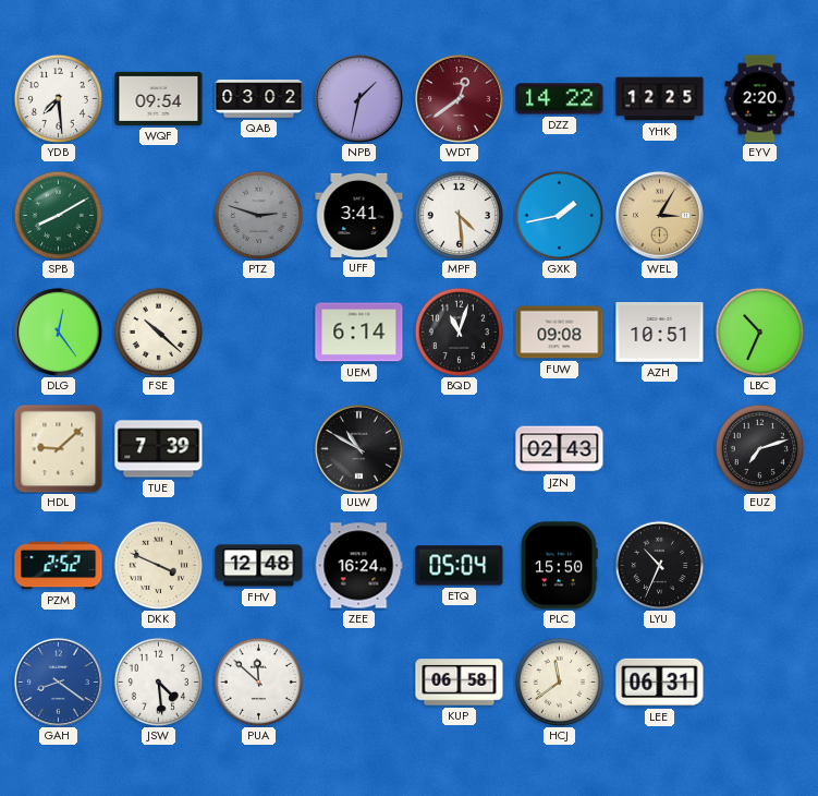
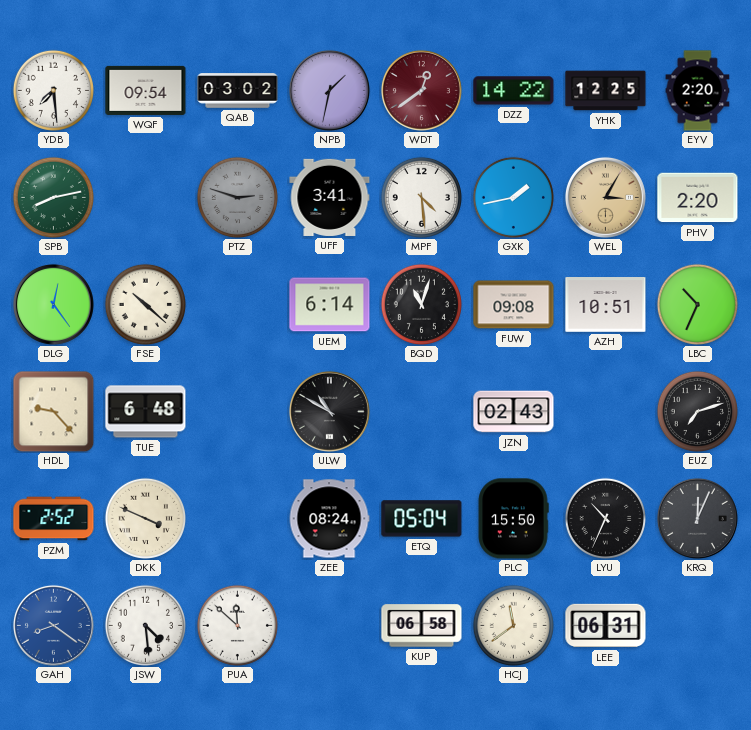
SPB: 8:10 -> 8:13 (53, 197)
PHV: none -> 2:20 (698, 198)
HDL: 9:08 -> 9:23 (53, 411)
TUE: 7:39 -> 6:48 (146, 412)
FHV: 12:48 -> none (259, 566)
ZEE: 16:24 -> 08:24 (329, 519)
KRQ: none -> 12:04 (697, 518)
